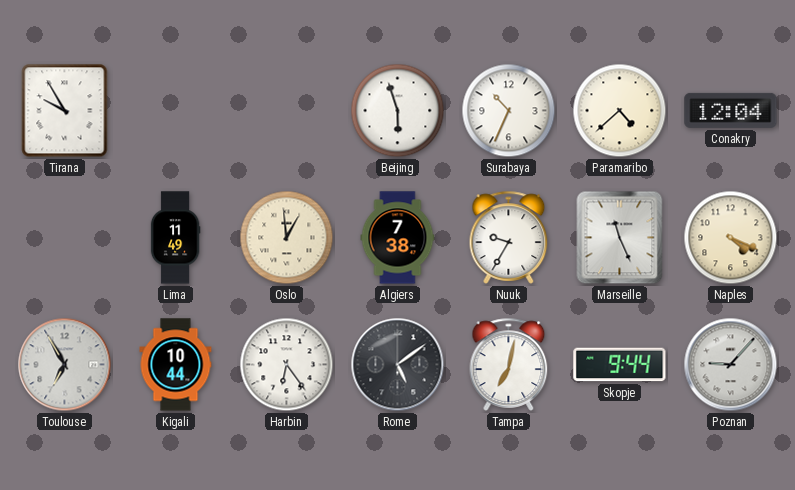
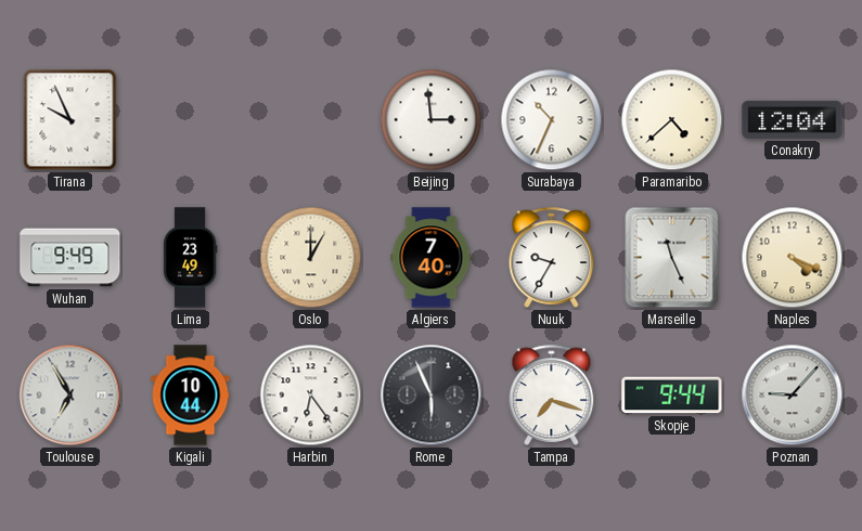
Tirana: 9:55 -> 9:56 (70, 120)
Beijing: 5:57 -> 2:59 (432, 120)
Wuhan: none -> 9:49 (70, 258)
Lima: 11:49 -> 23:49 (190, 258)
Oslo: 12:59 -> 1:00 (311, 258)
Algiers: 7:38 -> 7:40 (432, 258)
Rome: 5:09 -> 5:56 (432, 396)
Tampa: 7:02 -> 7:18 (552, 394)
